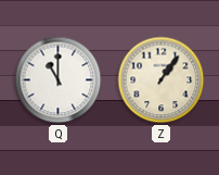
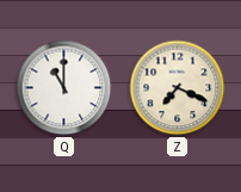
Z: 1:06 -> 7:19 (178, 88)
